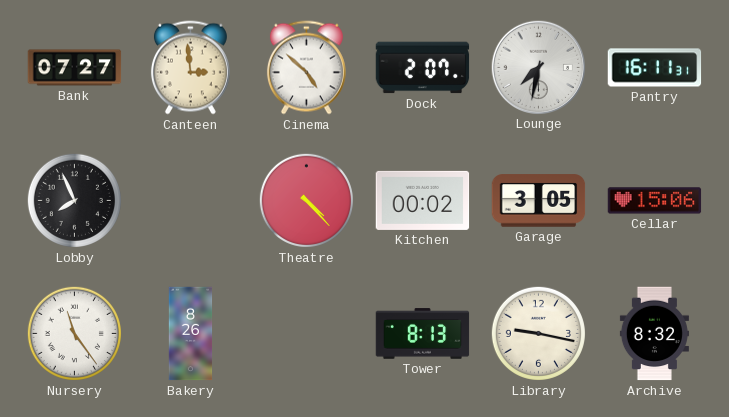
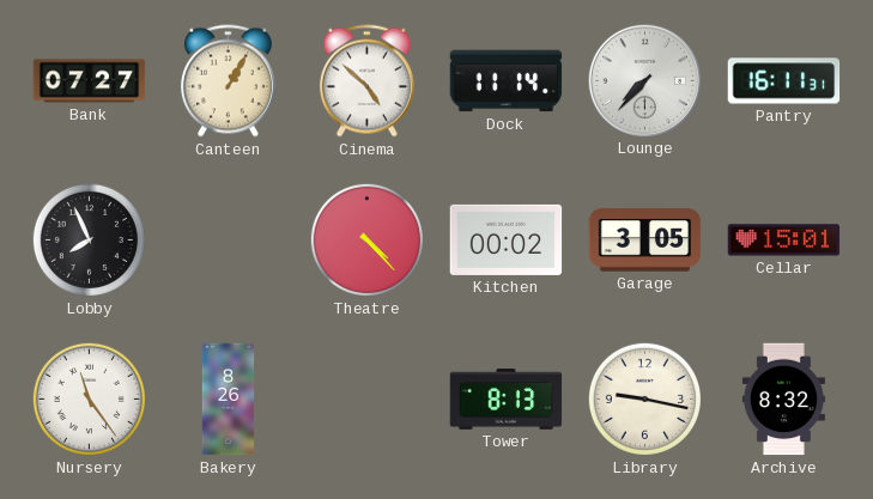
Canteen: 2:59 -> 1:05 (228, 81)
Dock: 2:07 -> 11:14 (507, 81)
Lounge: 7:32 -> 7:37 (644, 80)
Cellar: 15:06 -> 15:01 (784, 241)
